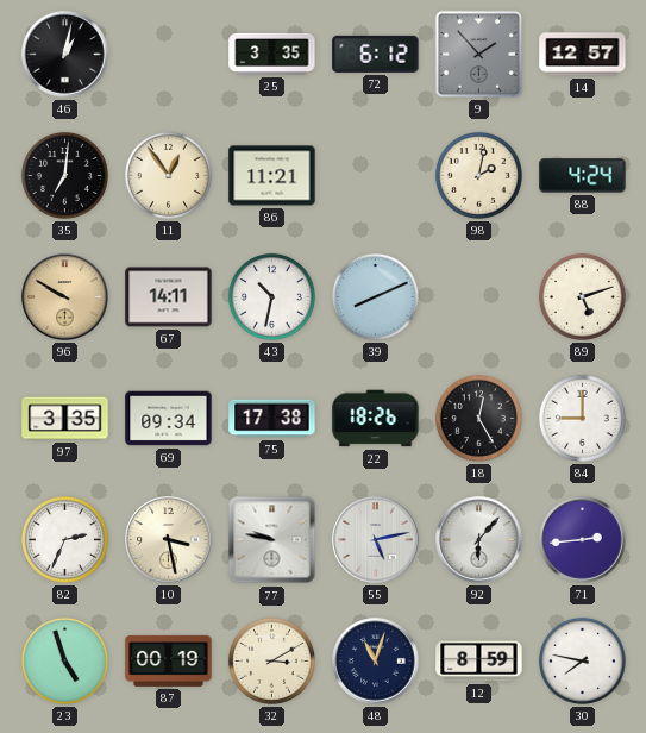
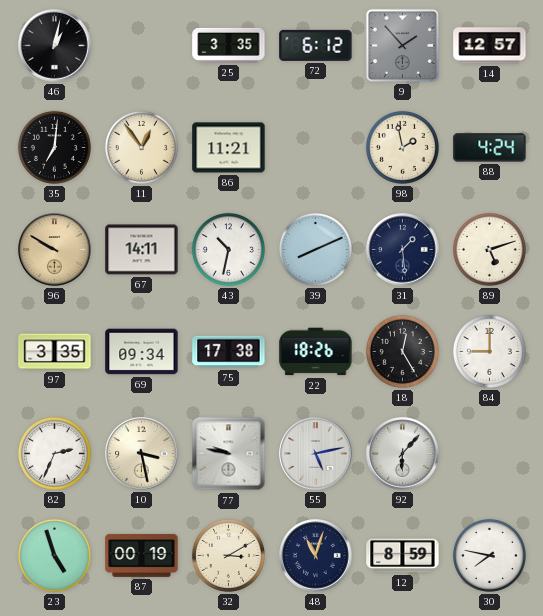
98: 2:02 -> 1:58 (402, 147)
31: none -> 1:29 (403, 250)
71: 2:44 -> none (583, 540)
